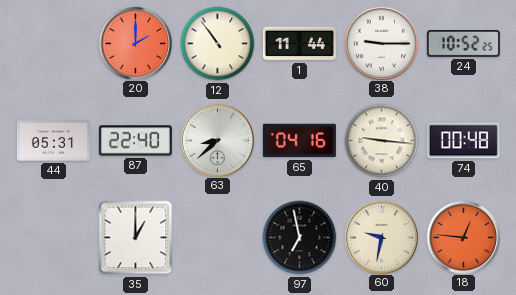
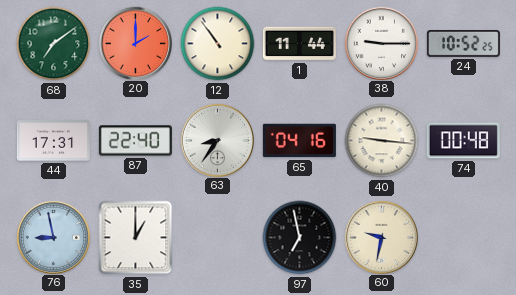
68: none -> 7:09 (54, 44)
44: 05:31 -> 17:31 (53, 141)
63: 8:38 -> 8:36 (217, 140)
76: none -> 8:58 (53, 237)
18: 12:46 -> none (463, 237)
